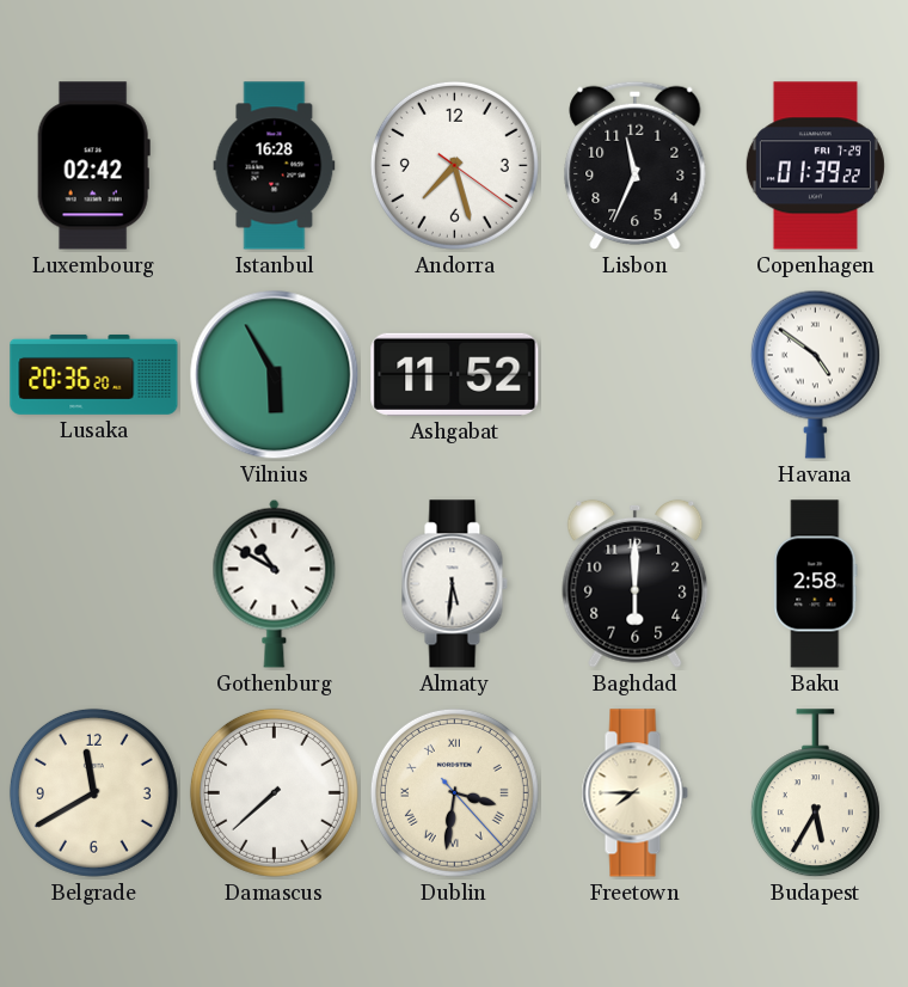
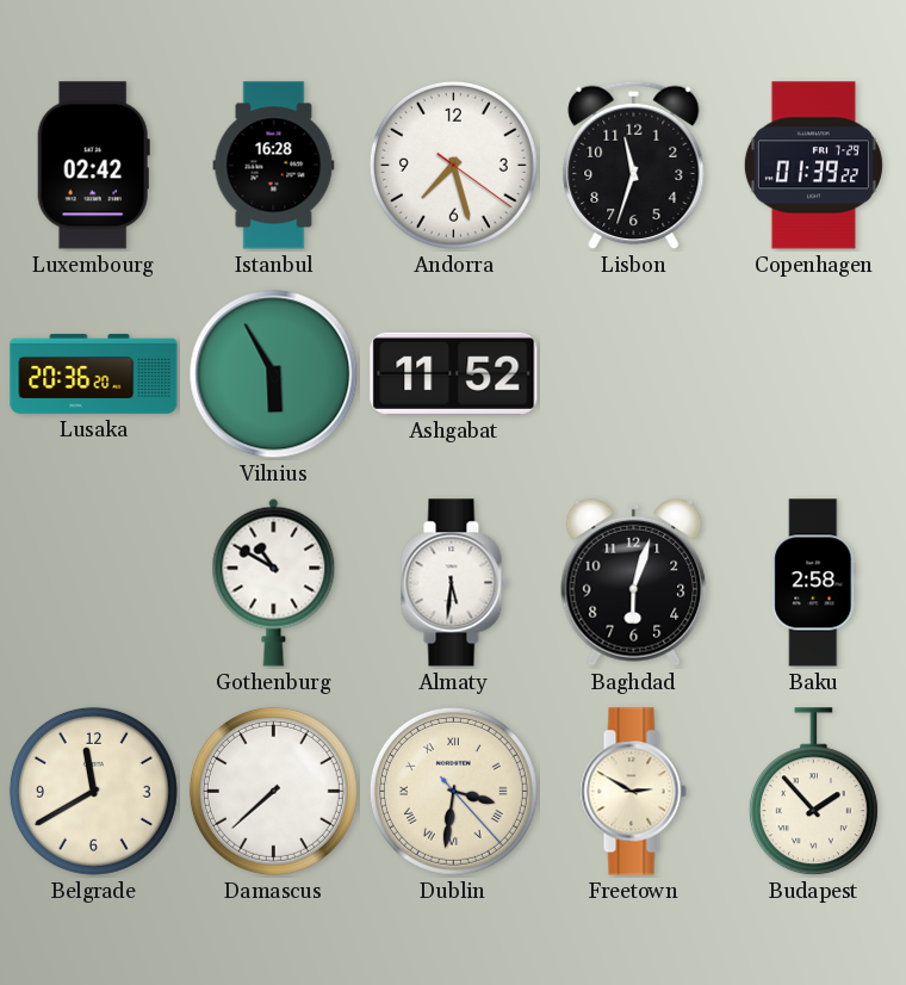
Lisbon: 11:34 -> 11:33 (634, 166)
Havana: 4:51 -> none (815, 374)
Baghdad: 6:00 -> 6:03 (634, 582)
Freetown: 7:45 -> 2:50 (633, 792)
Budapest: 5:35 -> 1:53 (813, 792)
